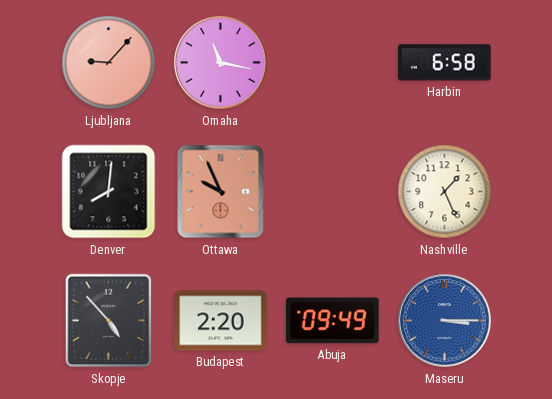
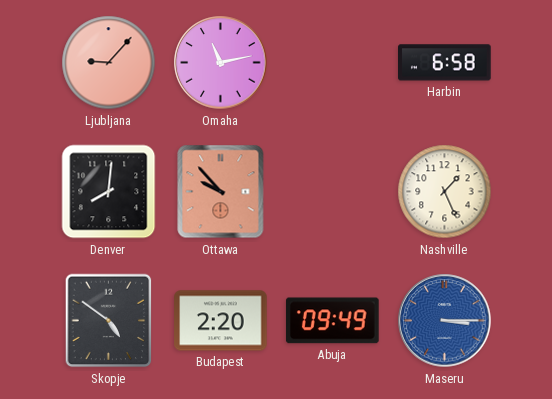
Omaha: 11:17 -> 11:13 (221, 63)
Ottawa: 9:56 -> 9:53 (221, 192)
Skopje: 4:53 -> 4:51 (109, 321)
